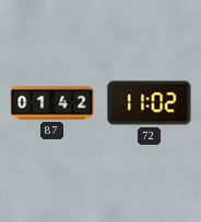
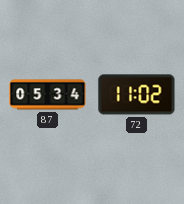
87: 01:42 -> 05:34 (48, 95)
